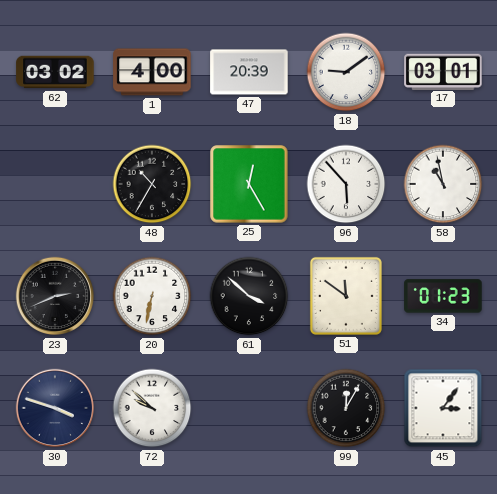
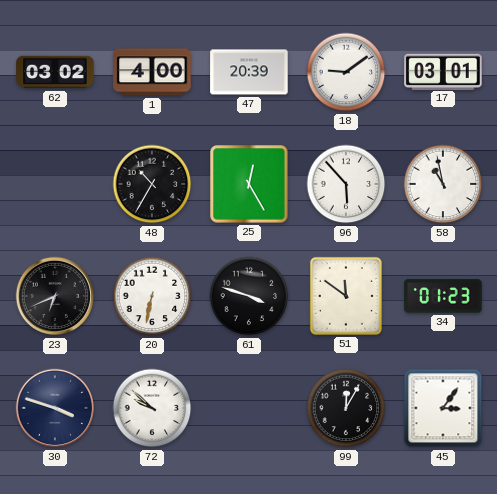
23: 2:41 -> 6:41 (55, 296)
61: 3:52 -> 3:48 (249, 296)
